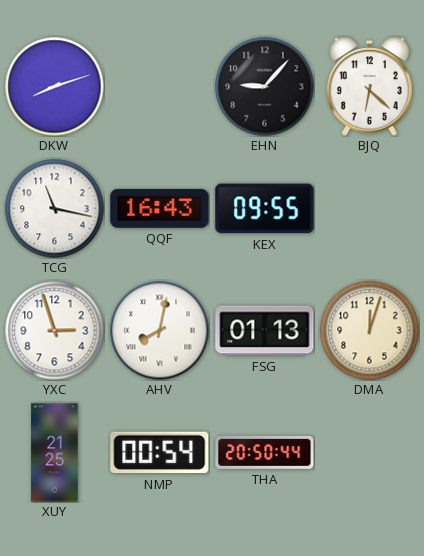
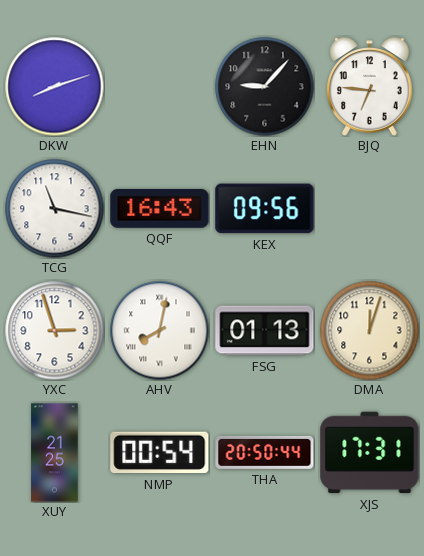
BJQ: 6:22 -> 6:46 (370, 87)
KEX: 09:55 -> 09:56 (265, 209)
XJS: none -> 17:31 (370, 453)
